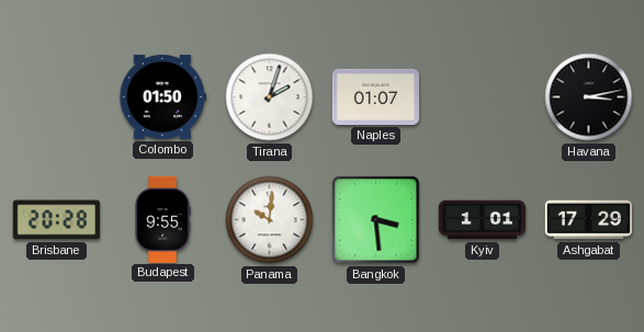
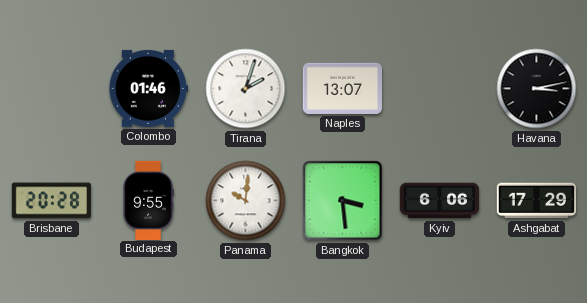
Colombo: 01:50 -> 01:46 (148, 88)
Naples: 01:07 -> 13:07 (342, 88)
Kyiv: 1:01 -> 6:06 (439, 201)
